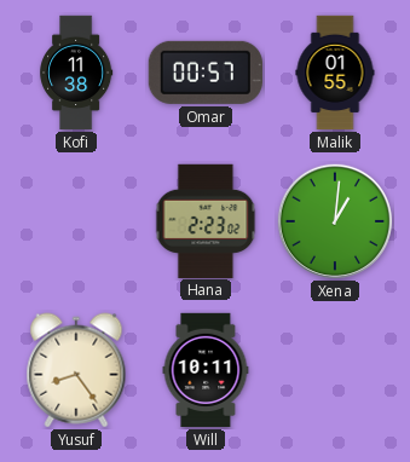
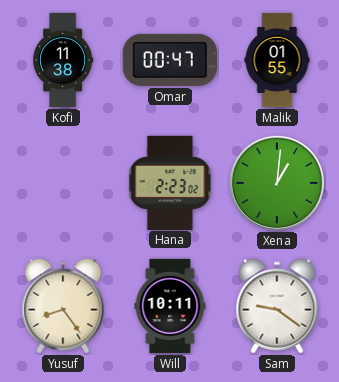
Omar: 00:57 -> 00:47 (170, 60)
Sam: none -> 9:21 (277, 306)
